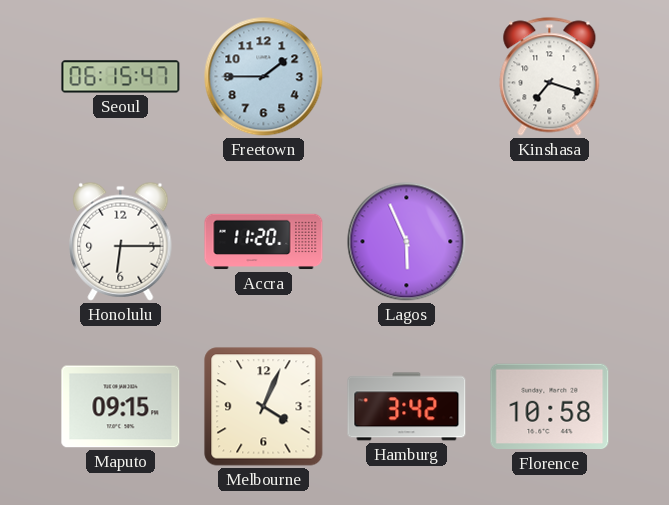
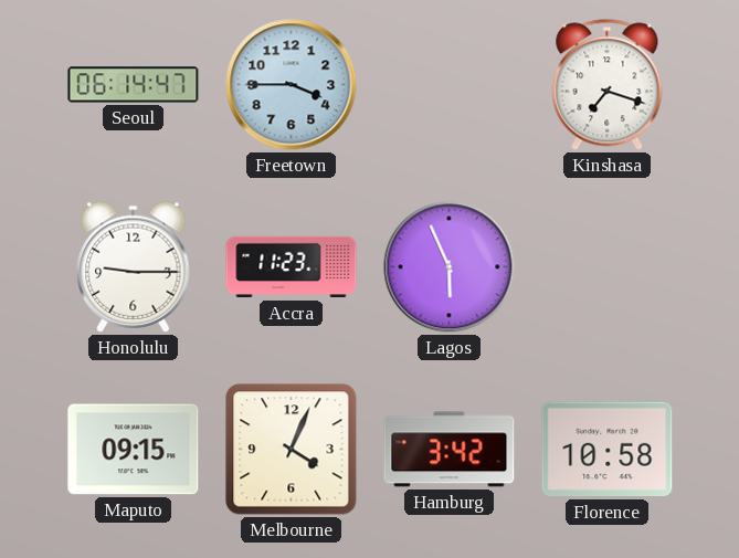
Seoul: 06:15 -> 06:14 (134, 85)
Freetown: 1:45 -> 3:45 (292, 85)
Honolulu: 6:15 -> 9:15 (134, 266)
Accra: 11:20 -> 11:23 (292, 267)
